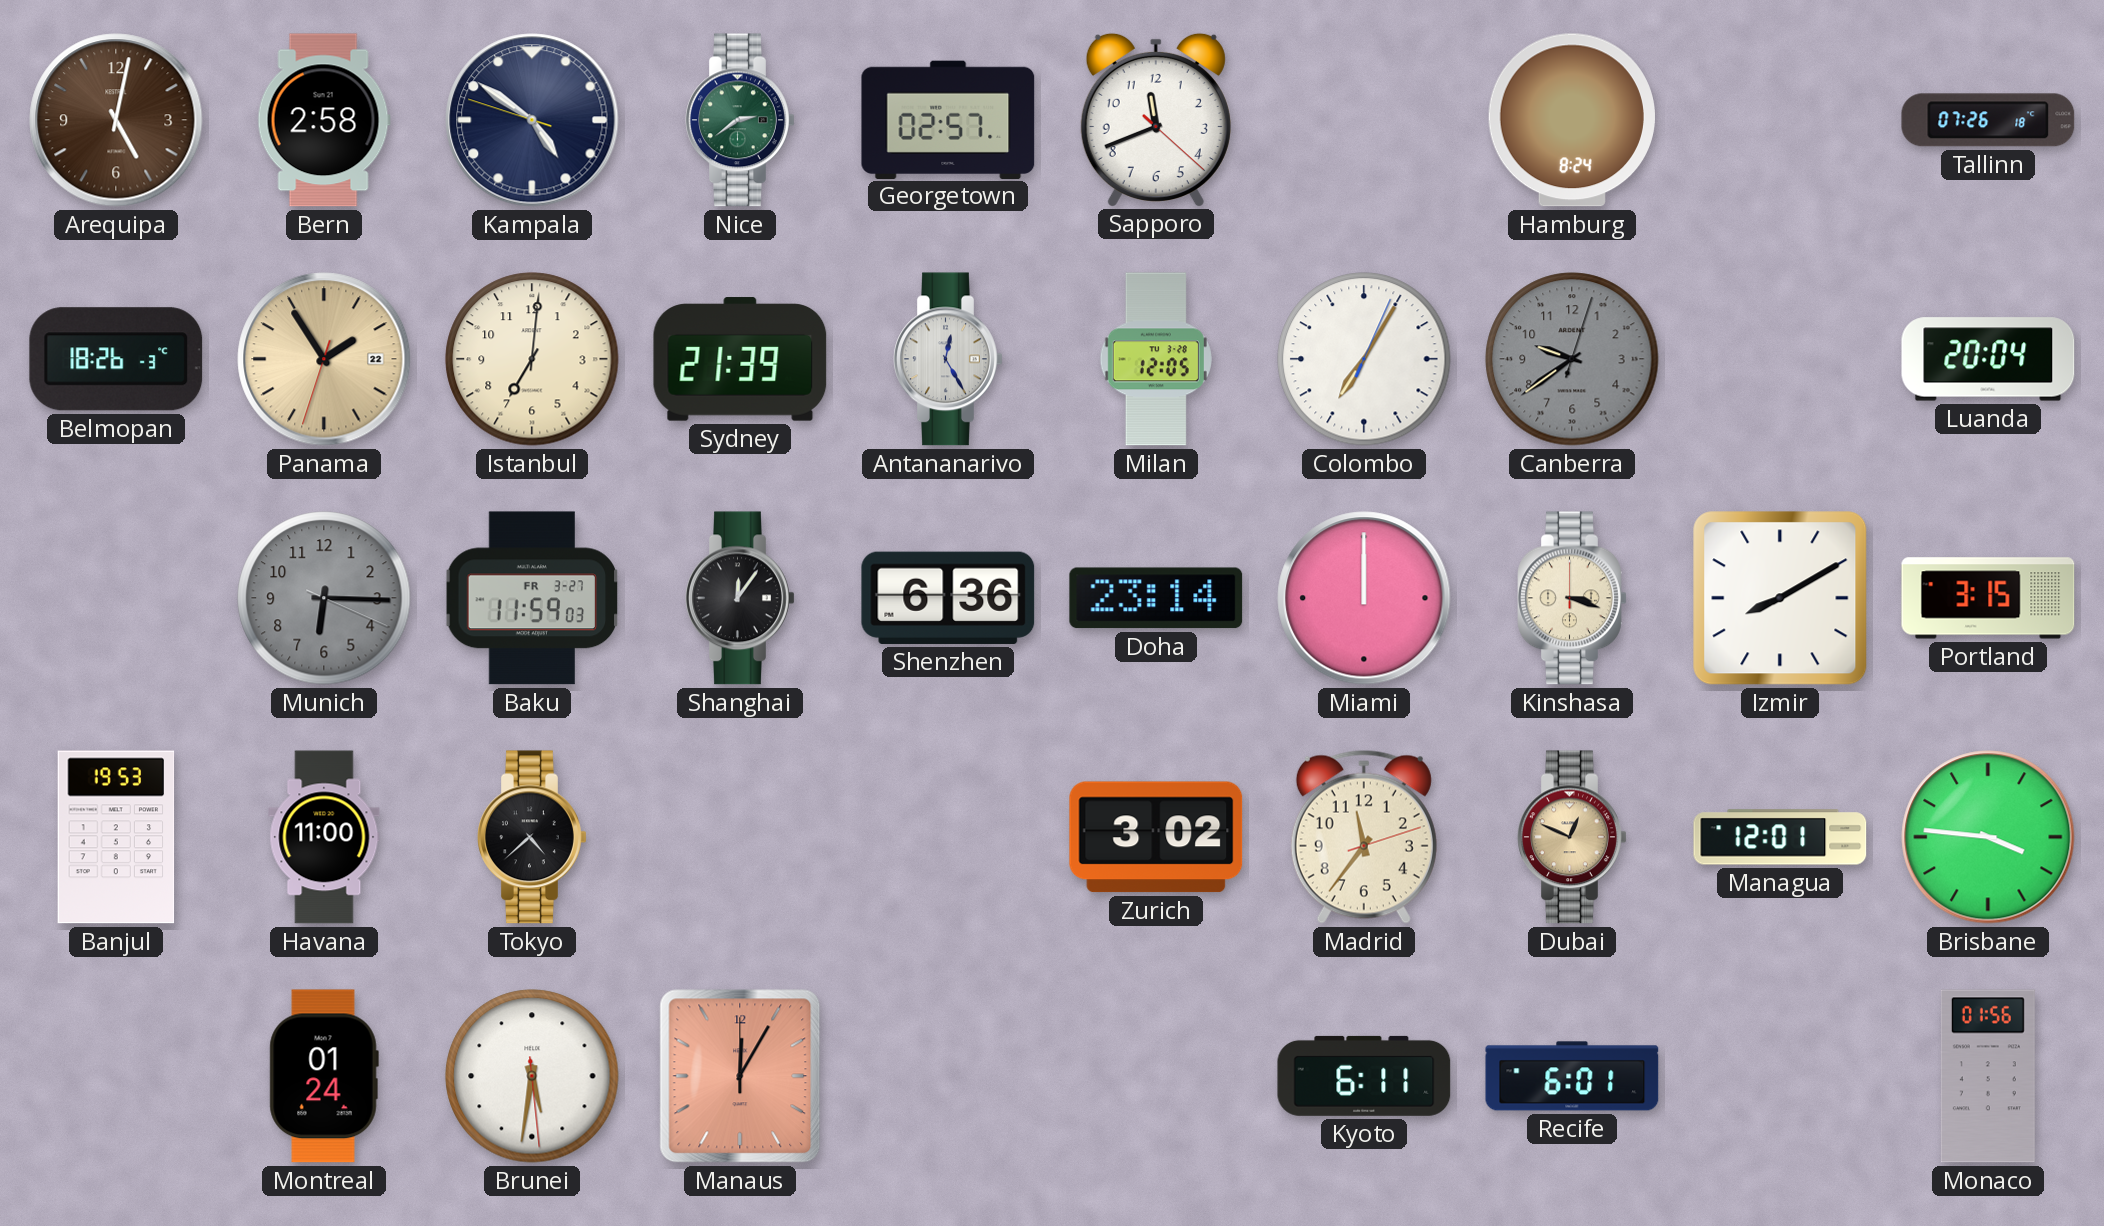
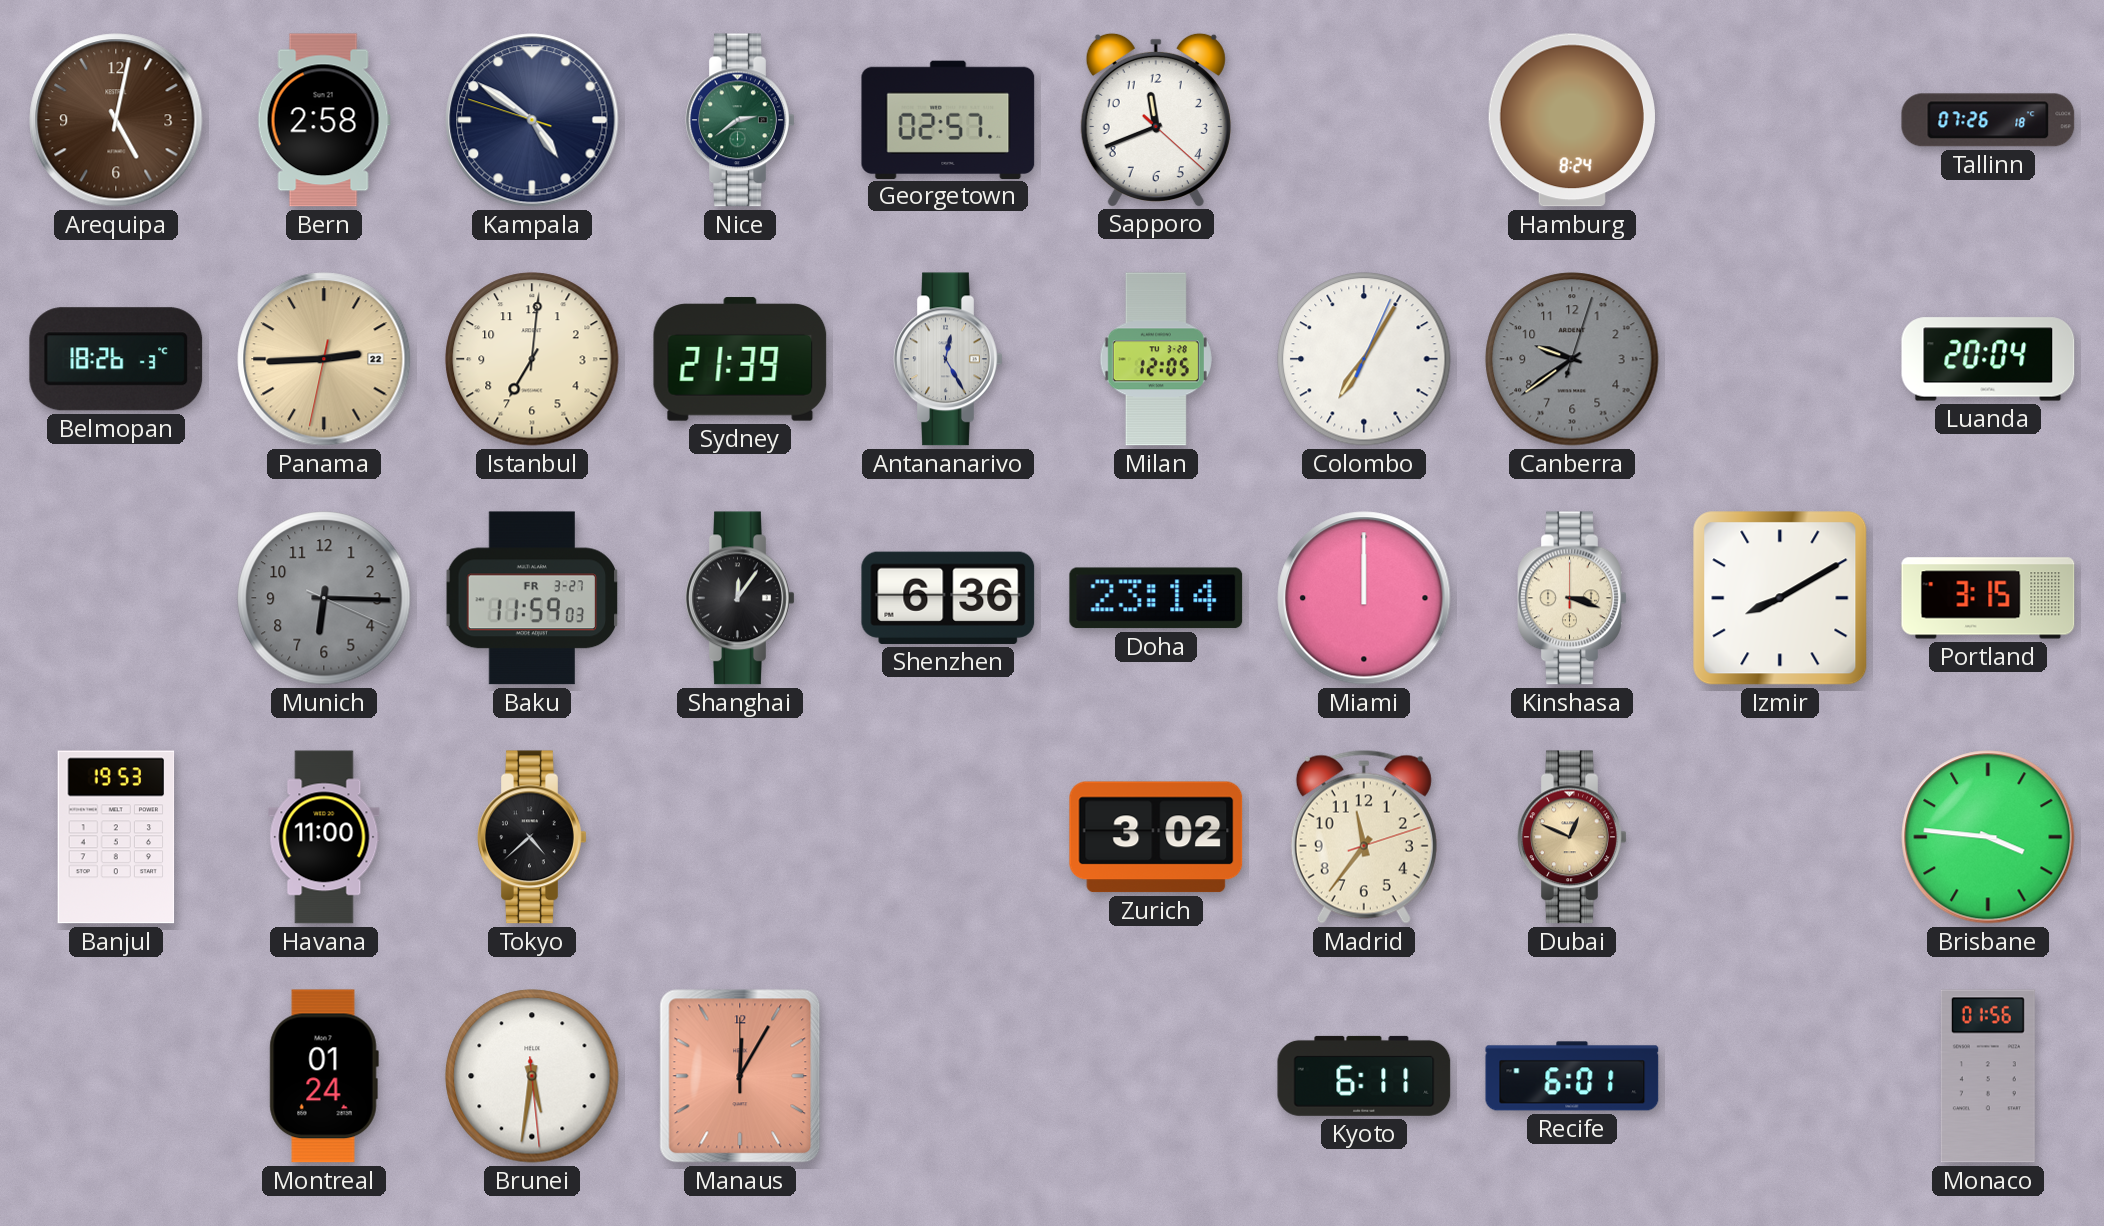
Panama: 1:54 -> 2:44 (324, 359)
Managua: 12:01 -> none (1780, 837)
